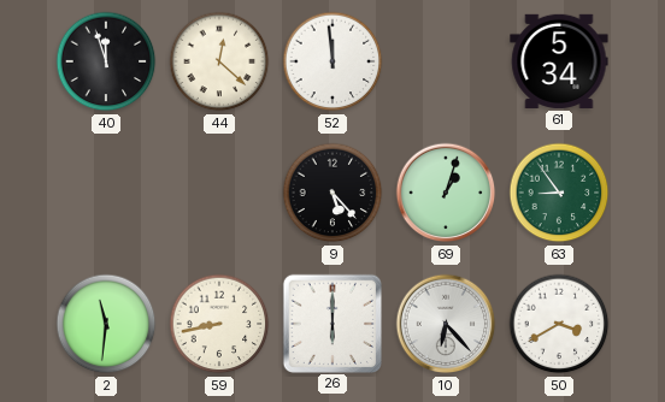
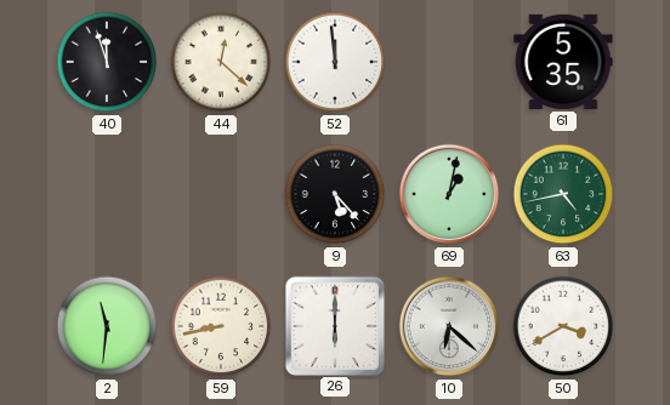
61: 5:34 -> 5:35 (563, 62)
69: 1:03 -> 1:02 (449, 194)
63: 8:54 -> 4:43 (563, 194)
10: 6:23 -> 6:22 (449, 326)
